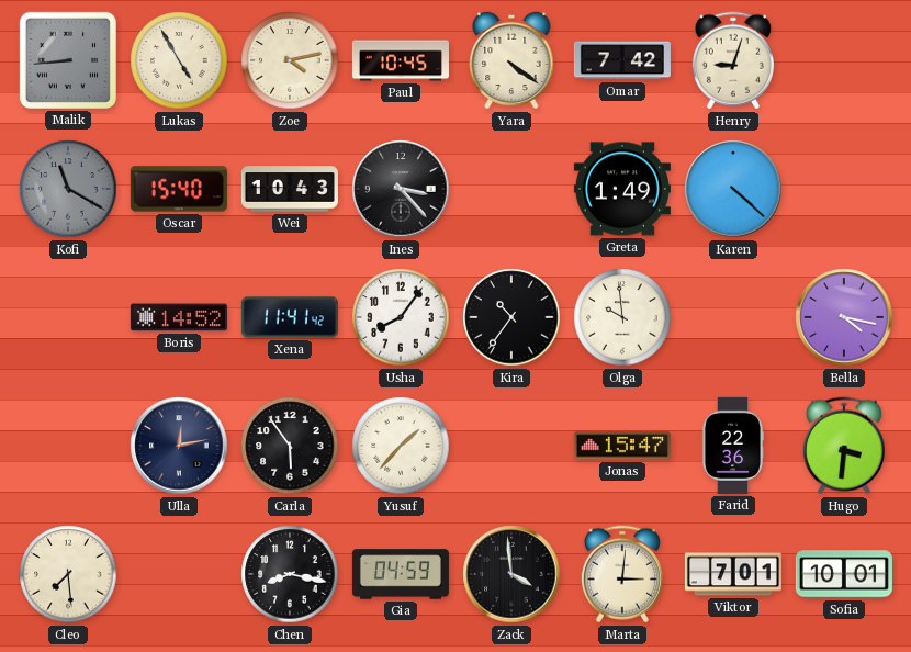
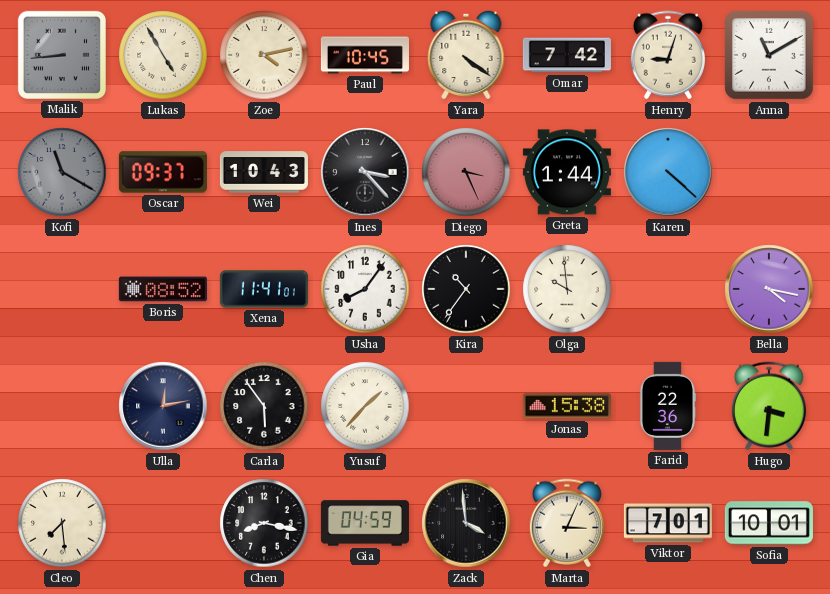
Anna: none -> 11:10 (769, 55)
Oscar: 15:40 -> 09:37 (163, 172)
Diego: none -> 3:26 (466, 172)
Greta: 1:49 -> 1:44 (567, 172)
Boris: 14:52 -> 08:52 (163, 289)
Xena: 11:41:42 -> 11:41:01 (264, 289)
Jonas: 15:47 -> 15:38 (567, 406)
Marta: 3:01 -> 3:04 (567, 523)
